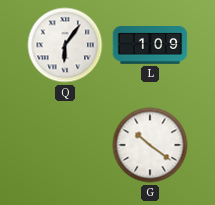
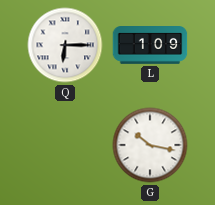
Q: 6:06 -> 6:15 (65, 45)
G: 10:21 -> 10:17 (150, 145)
